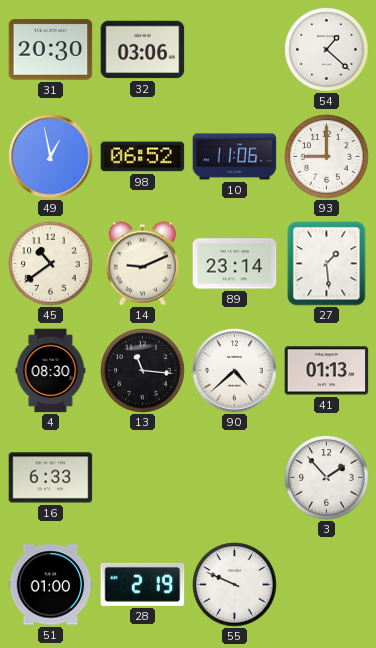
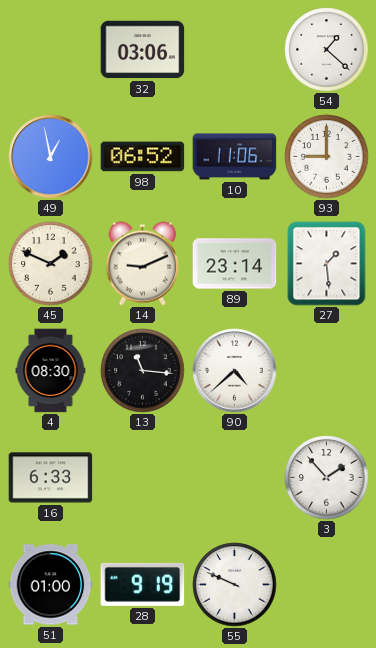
31: 20:30 -> none (51, 50)
45: 10:39 -> 1:49 (51, 264)
41: 01:13 -> none (327, 371)
28: 2:19 -> 9:19 (143, 584)
